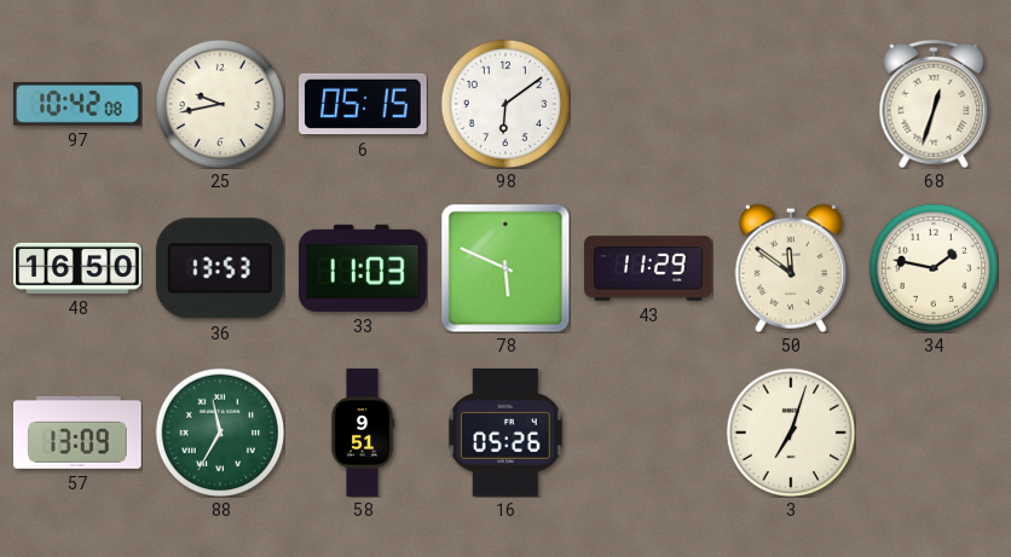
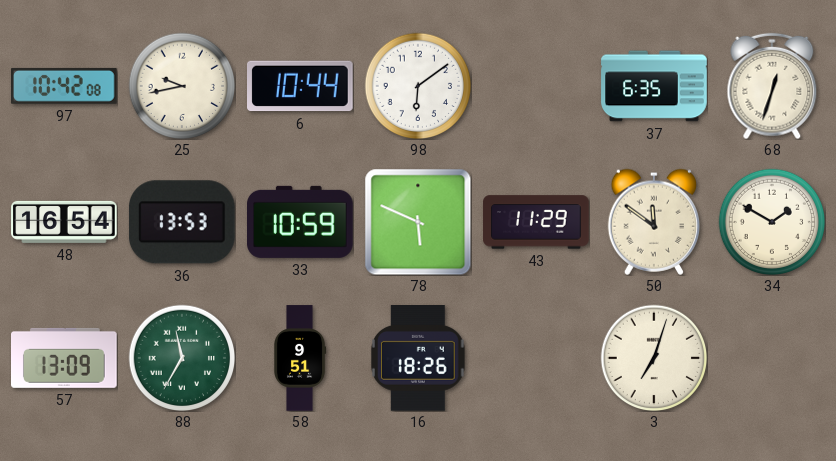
6: 05:15 -> 10:44 (301, 86)
37: none -> 6:35 (654, 86)
48: 16:50 -> 16:54 (64, 222)
33: 11:03 -> 10:59 (301, 222)
34: 1:47 -> 1:50 (772, 222)
16: 05:26 -> 18:26 (419, 359)
